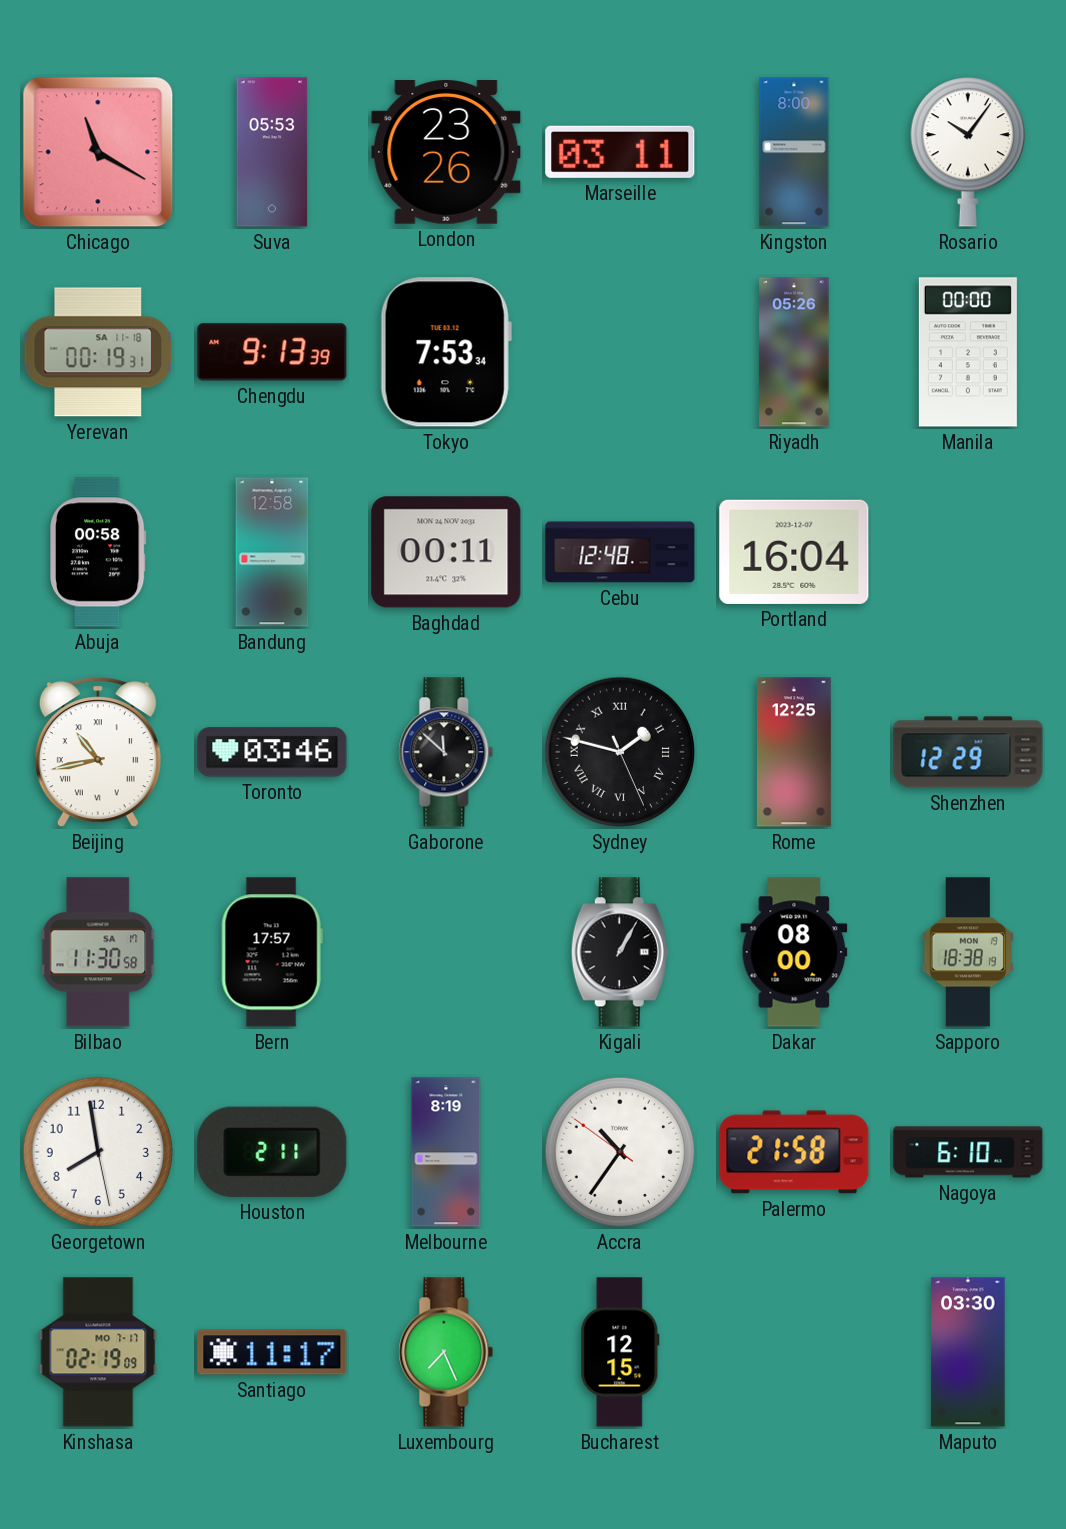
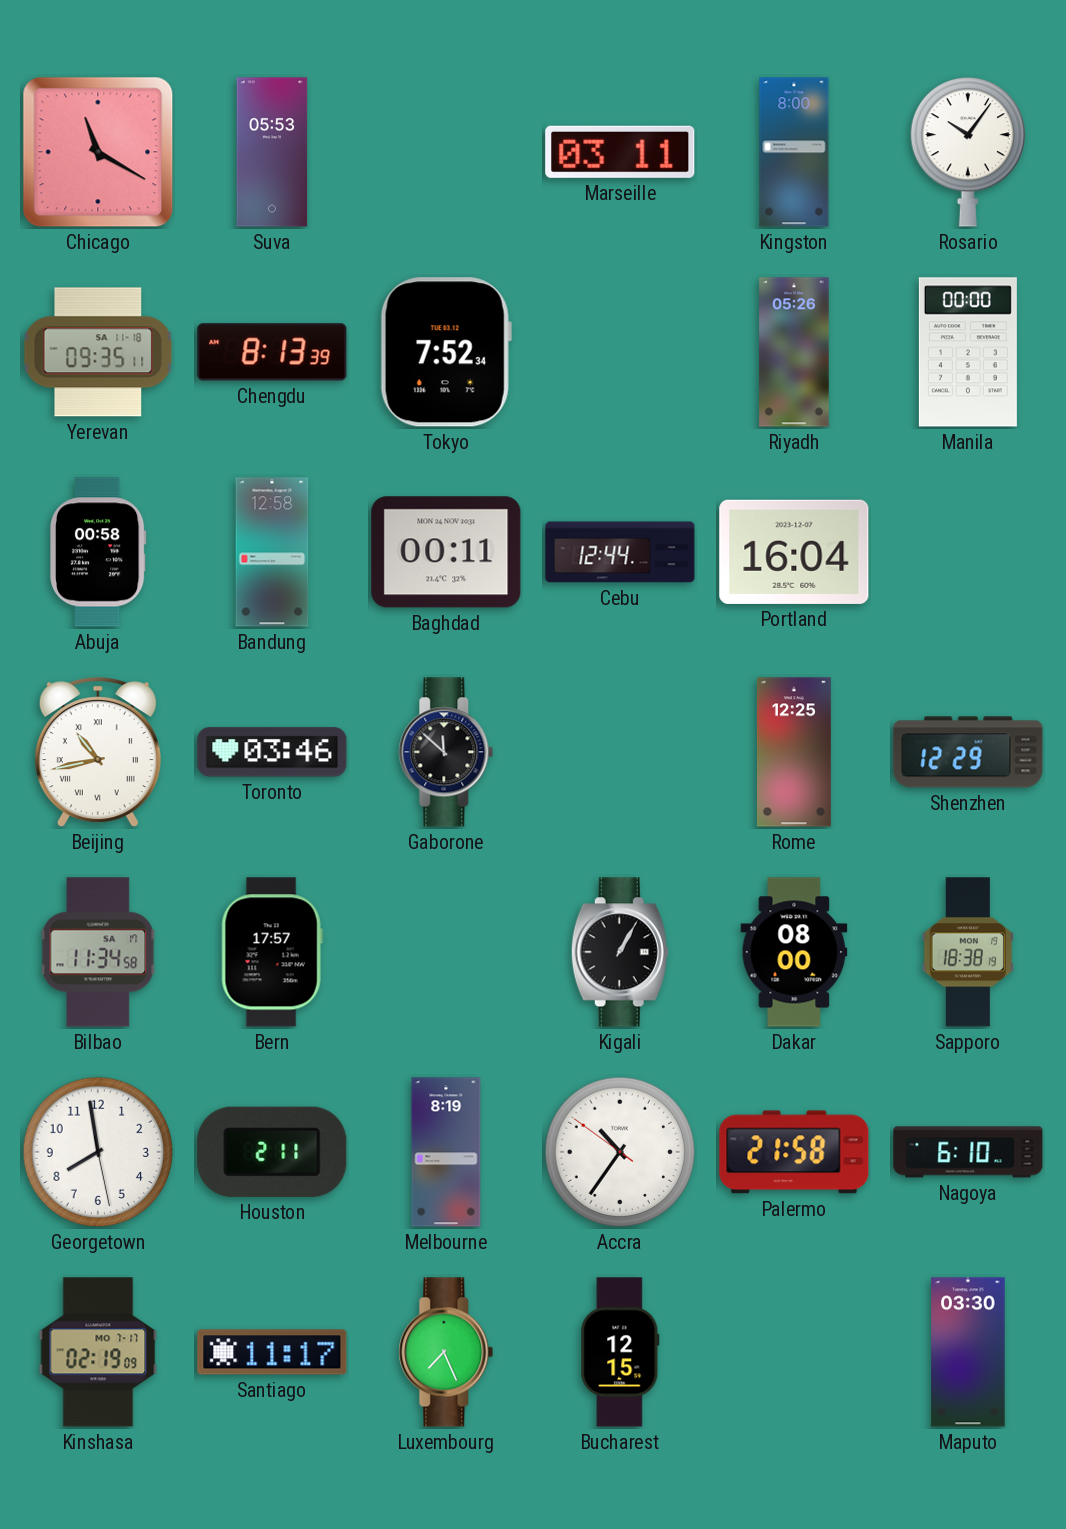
London: 23:26 -> none (446, 153)
Yerevan: 00:19 -> 09:35 (98, 352)
Chengdu: 9:13 -> 8:13 (272, 352)
Tokyo: 7:53 -> 7:52 (446, 352)
Cebu: 12:48 -> 12:44 (620, 552)
Sydney: 1:47 -> none (620, 752)
Bilbao: 11:30 -> 11:34 (98, 952)
